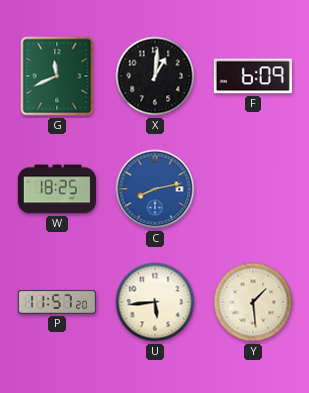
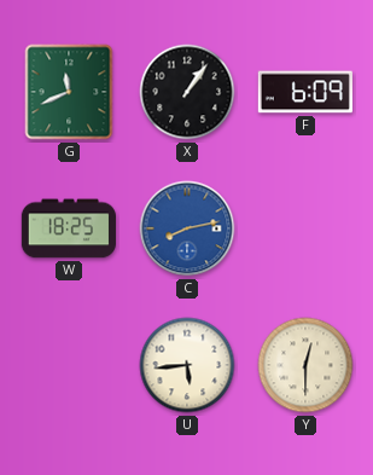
X: 1:01 -> 1:06 (187, 92)
P: 11:57 -> none (57, 302)
Y: 1:29 -> 12:30 (305, 365)
